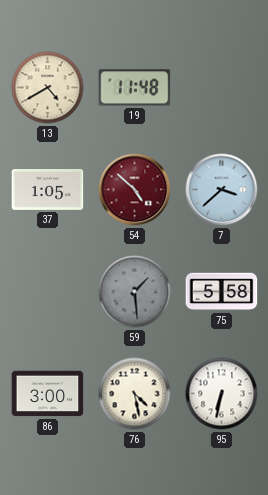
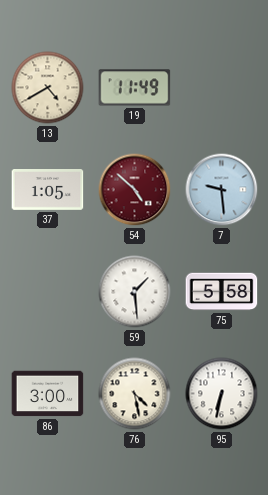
19: 11:48 -> 11:49 (135, 88)
7: 3:38 -> 9:29 (222, 190)
59 dial: grey -> white (135, 292)
